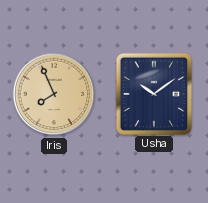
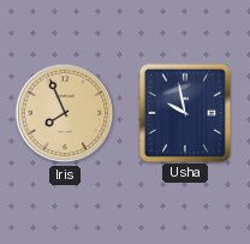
Usha: 10:09 -> 9:58 (184, 112)
